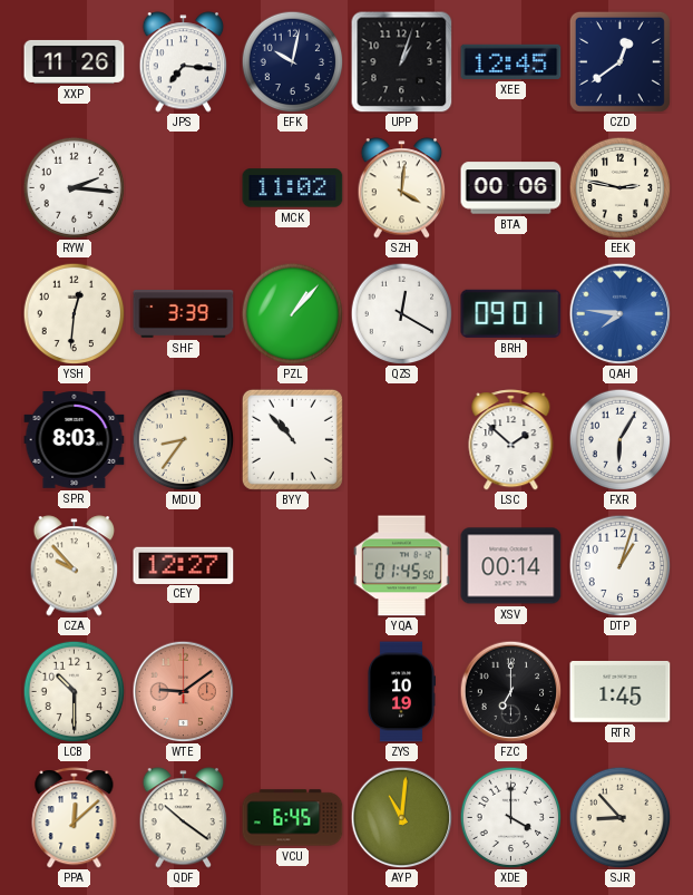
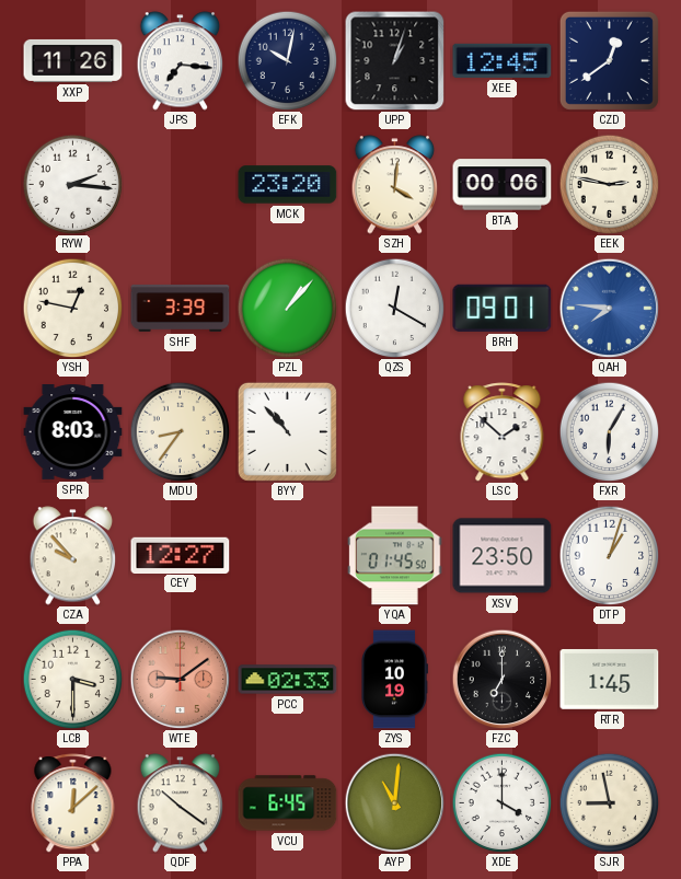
MCK: 11:02 -> 23:20 (288, 185)
YSH: 12:31 -> 12:47 (72, 308)
XSV: 00:14 -> 23:50 (503, 556)
LCB: 10:30 -> 3:30 (72, 679)
PCC: none -> 02:33 (288, 680)
SJR: 8:53 -> 8:58 (609, 802)
